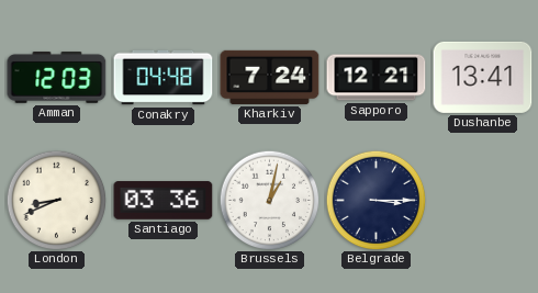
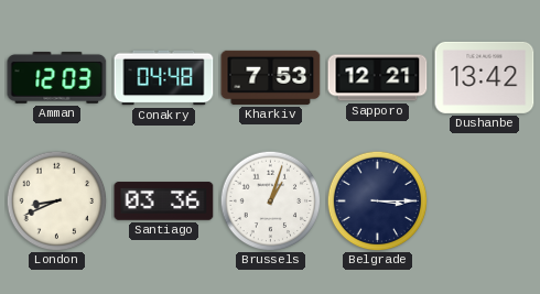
Kharkiv: 7:24 -> 7:53 (271, 77)
Dushanbe: 13:41 -> 13:42 (485, 77)
Brussels: 1:02 -> 1:03 (270, 200)
